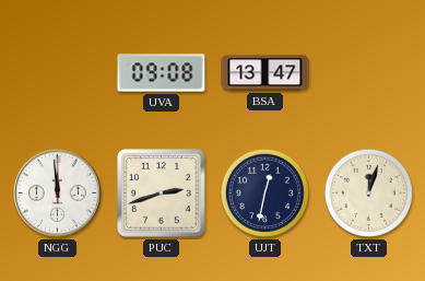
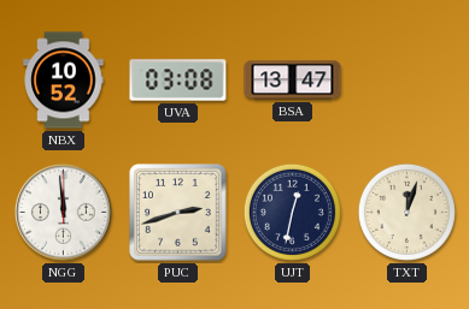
NBX: none -> 10:52 (64, 81)
UVA: 09:08 -> 03:08 (178, 81)
